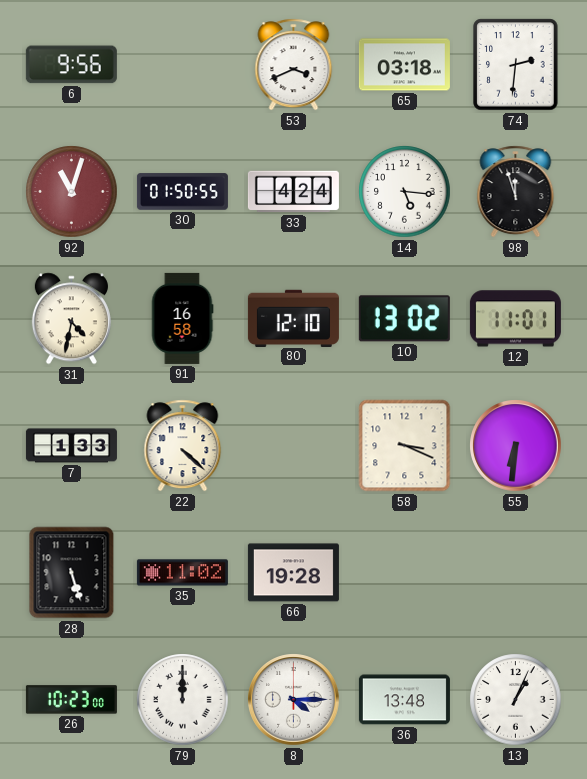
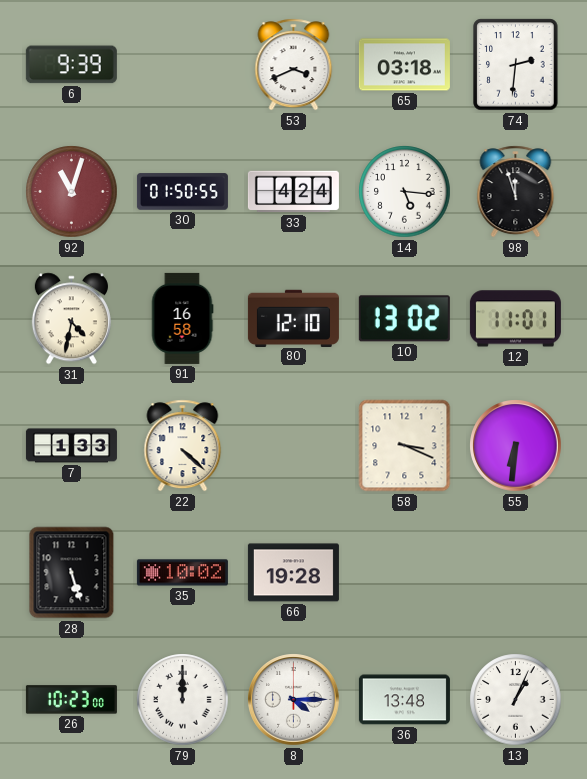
6: 9:56 -> 9:39 (71, 65)
35: 11:02 -> 10:02 (182, 573)
